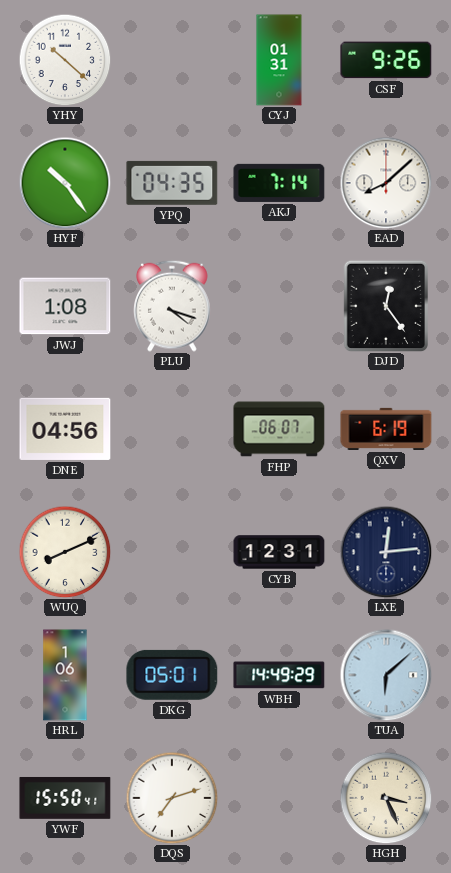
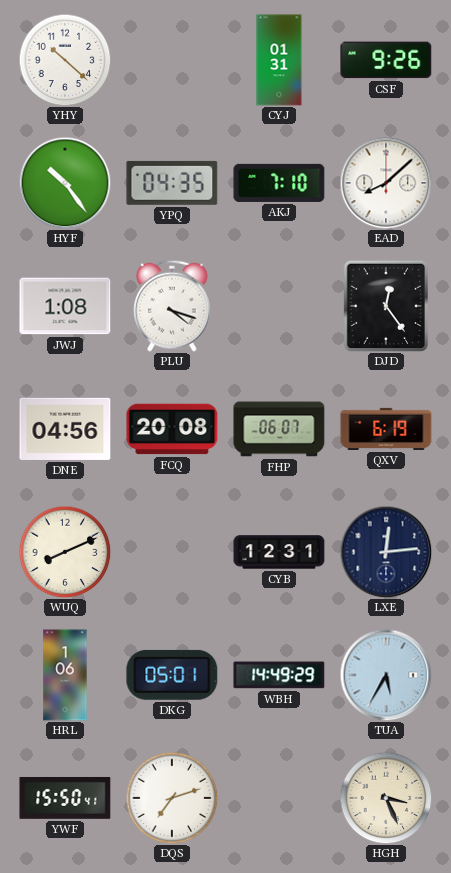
AKJ: 7:14 -> 7:10 (279, 183)
FCQ: none -> 20:08 (172, 429)
TUA: 6:08 -> 5:35 (386, 675)
